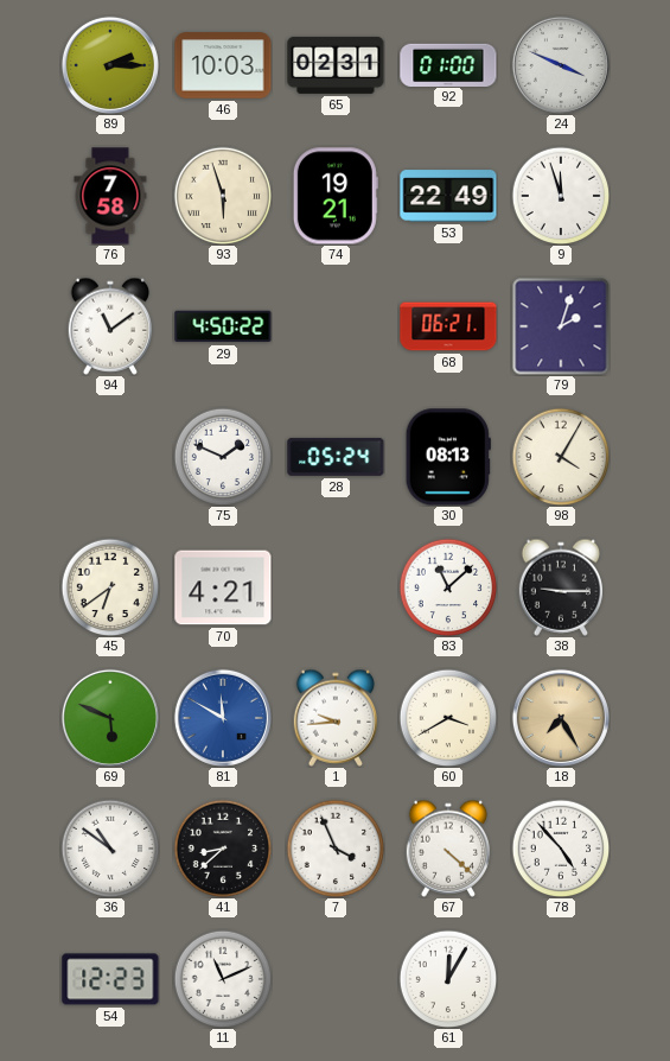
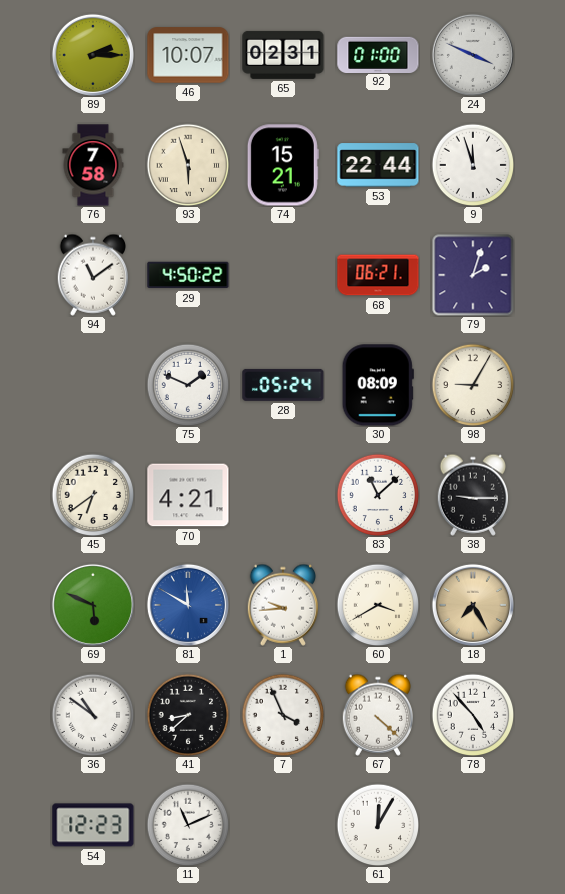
46: 10:03 -> 10:07 (188, 55)
74: 19:21 -> 15:21 (283, 165)
53: 22:49 -> 22:44 (378, 165)
30: 08:13 -> 08:09 (378, 385)
98: 4:05 -> 9:05 (473, 385)
